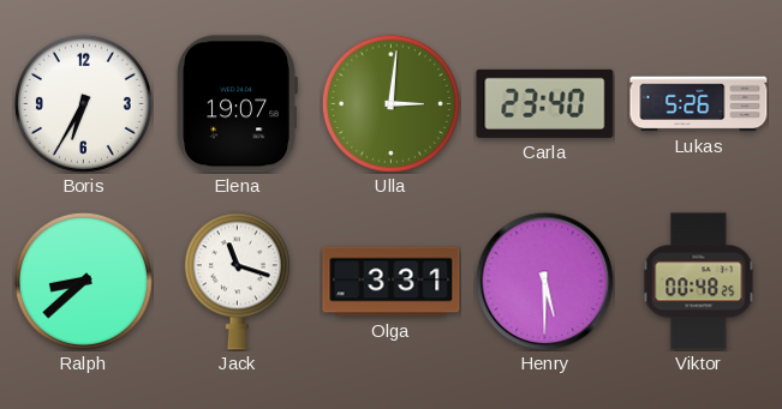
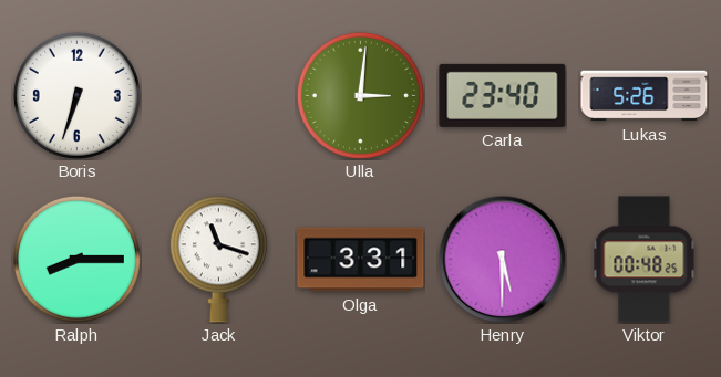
Boris: 6:35 -> 6:33 (76, 95)
Elena: 19:07 -> none (237, 104)
Ralph: 8:38 -> 8:15 (76, 259)
